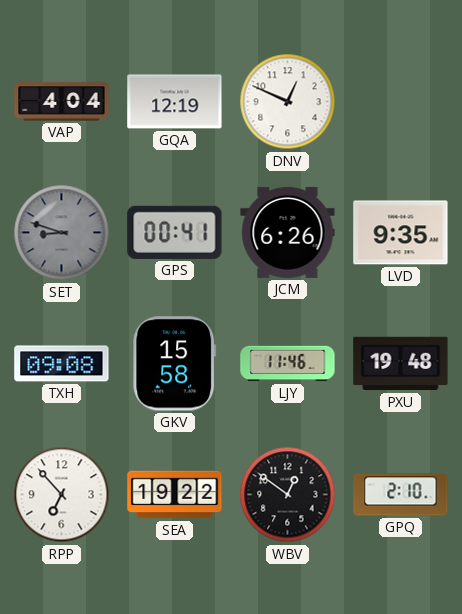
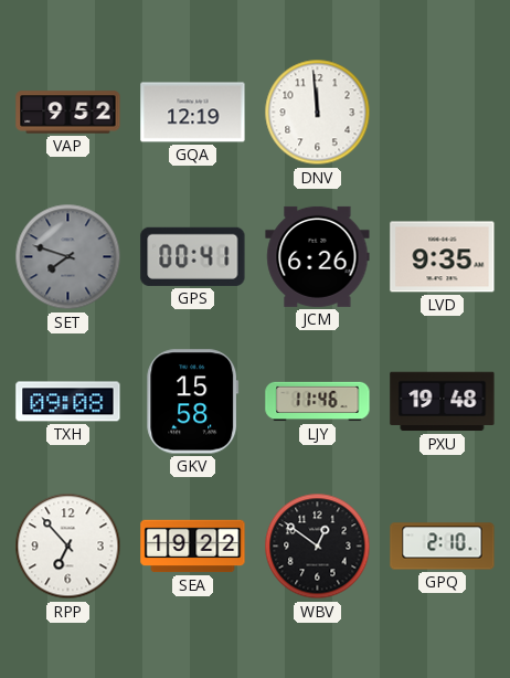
VAP: 4:04 -> 9:52 (68, 113)
DNV: 12:49 -> 11:59 (318, 113)
SET: 8:48 -> 7:48 (68, 257)
